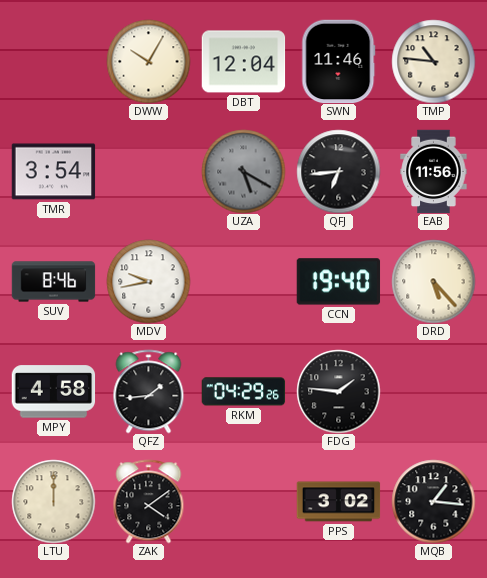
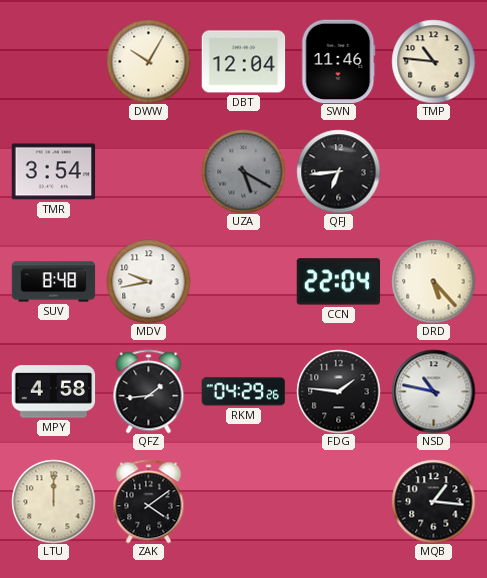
EAB: 11:56 -> none (434, 171)
SUV: 8:46 -> 8:48 (53, 282)
CCN: 19:40 -> 22:04 (338, 282)
NSD: none -> 10:47 (433, 391)
PPS: 3:02 -> none (338, 502)
